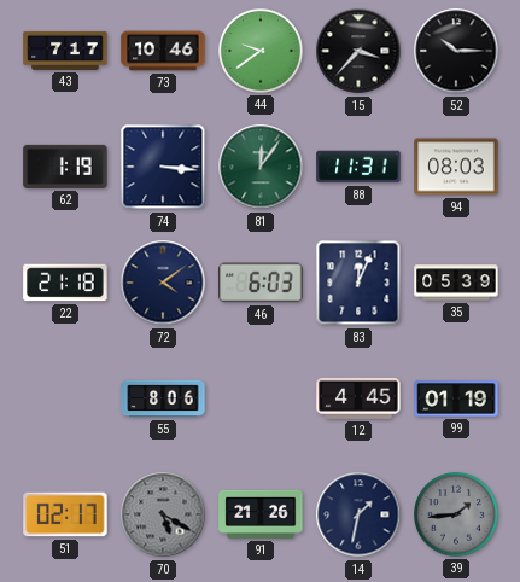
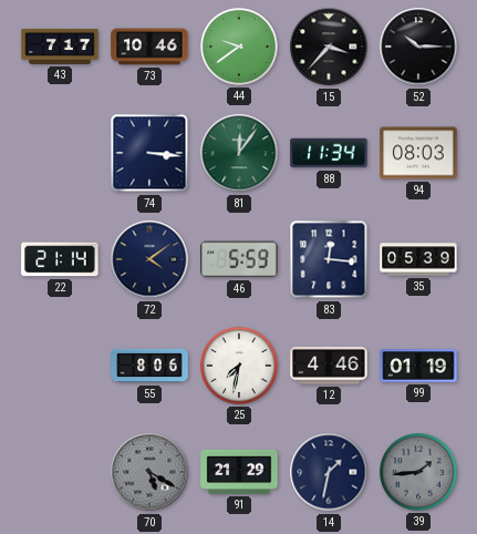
62: 1:19 -> none (65, 167)
88: 11:31 -> 11:34 (329, 153)
22: 21:18 -> 21:14 (60, 259)
46: 6:03 -> 5:59 (239, 259)
83: 12:04 -> 12:16 (329, 259)
25: none -> 7:32 (240, 367)
12: 4:45 -> 4:46 (329, 366)
51: 02:17 -> none (65, 514)
91: 21:26 -> 21:29 (239, 472)
